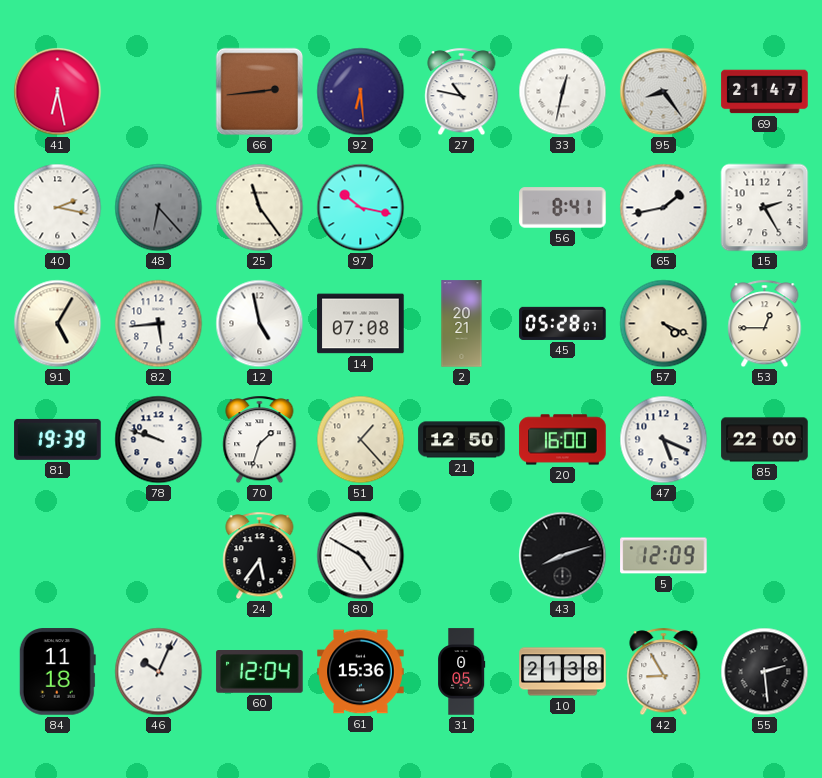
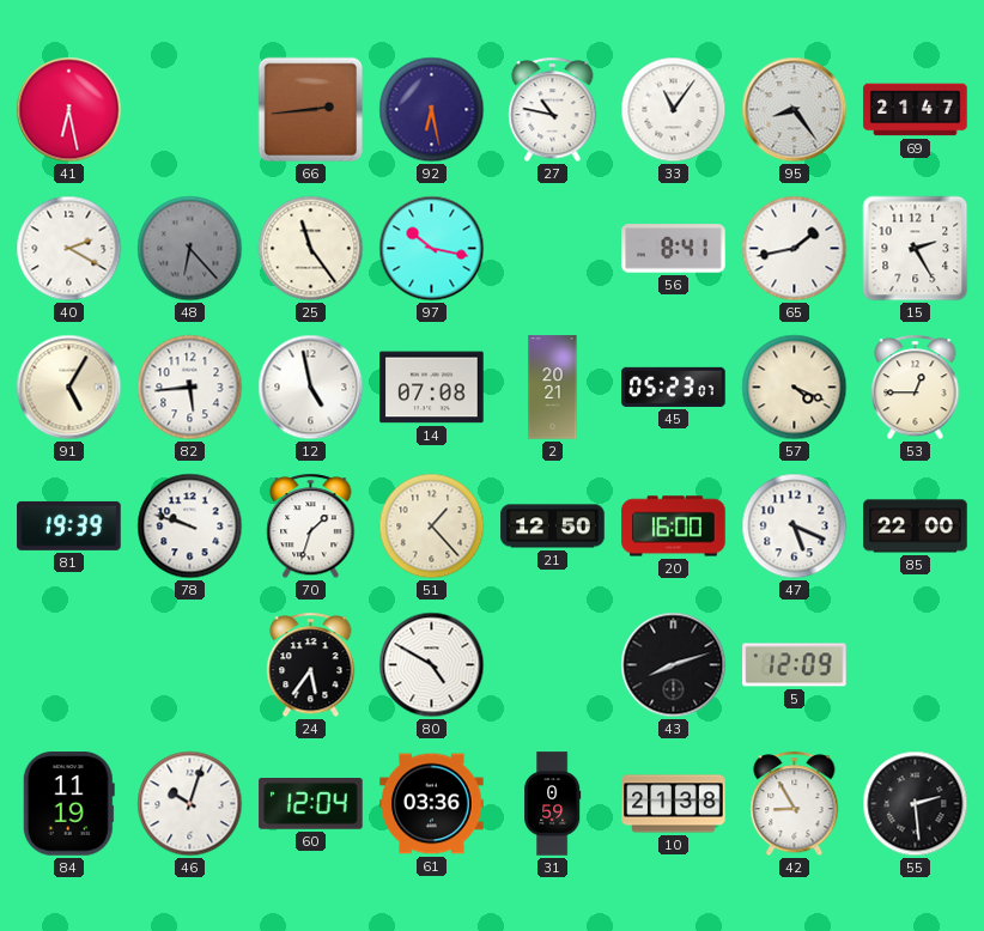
92: 6:29 -> 6:28 (432, 110)
33: 12:32 -> 11:06 (674, 110)
40: 2:17 -> 2:20 (69, 249)
45: 05:28 -> 05:23 (674, 387)
84: 11:18 -> 11:19 (68, 804)
46: 10:04 -> 10:03 (190, 804)
61: 15:36 -> 03:36 (432, 804)
31: 0:05 -> 0:59 (553, 804)
